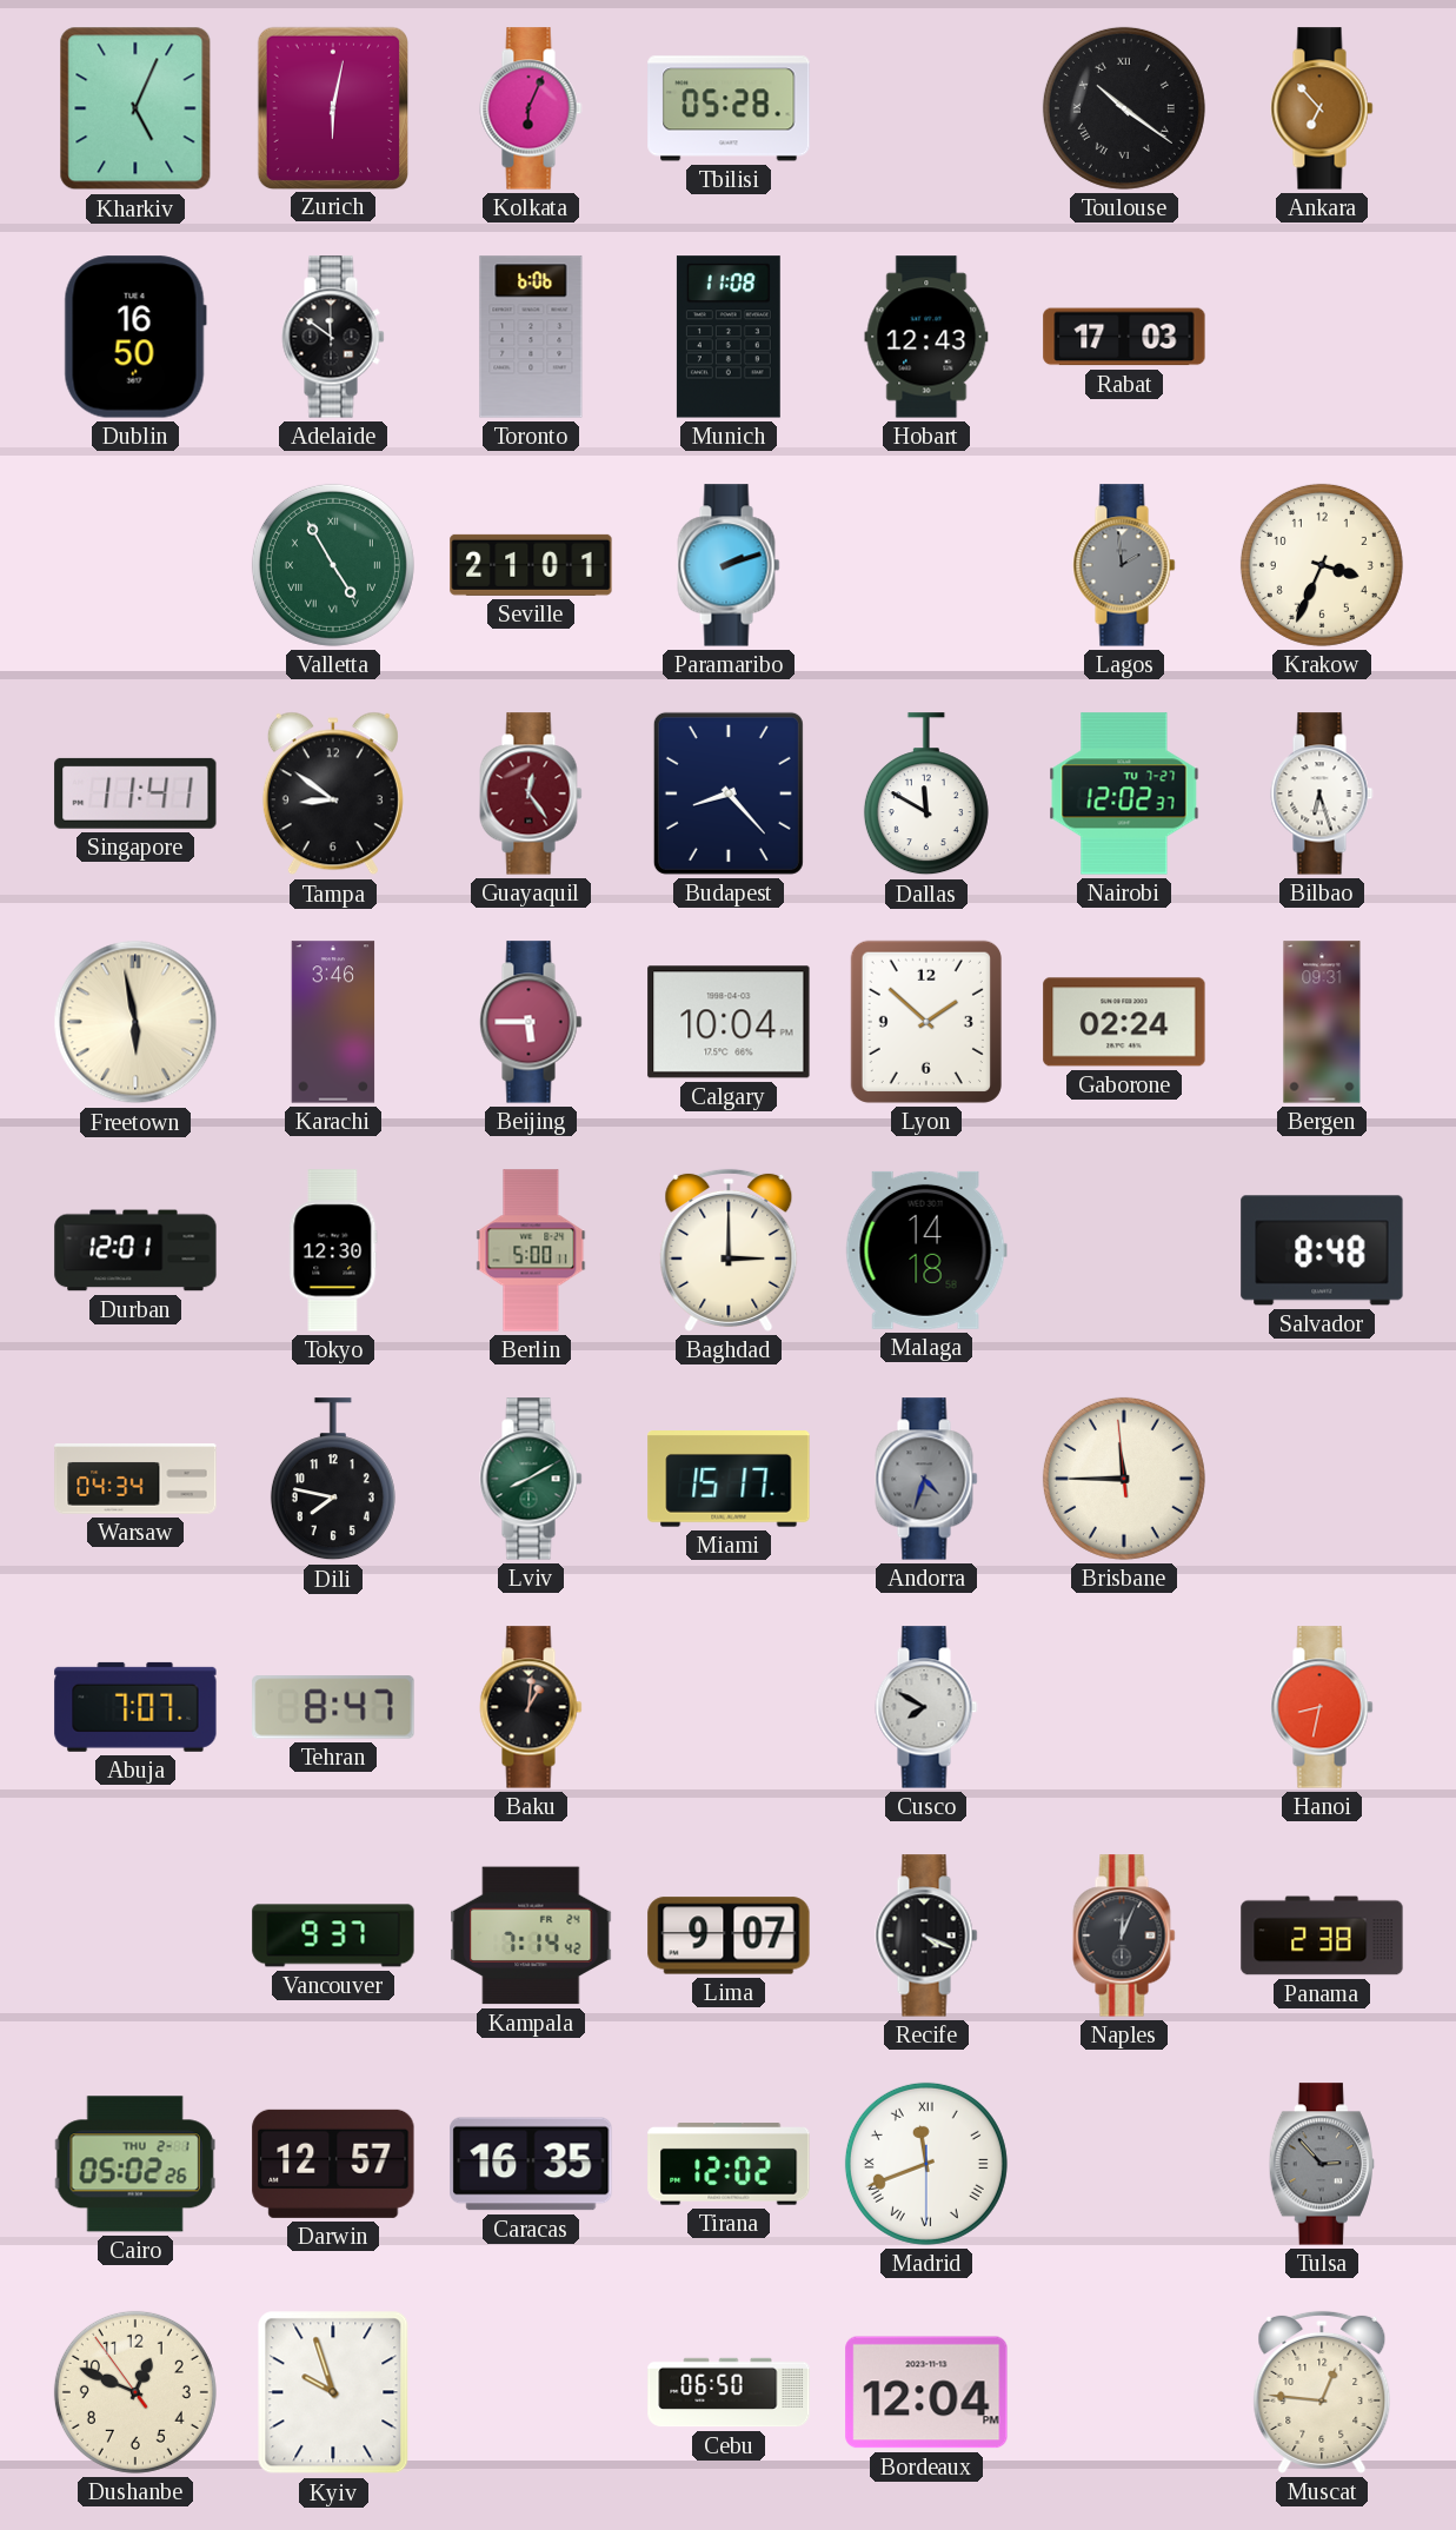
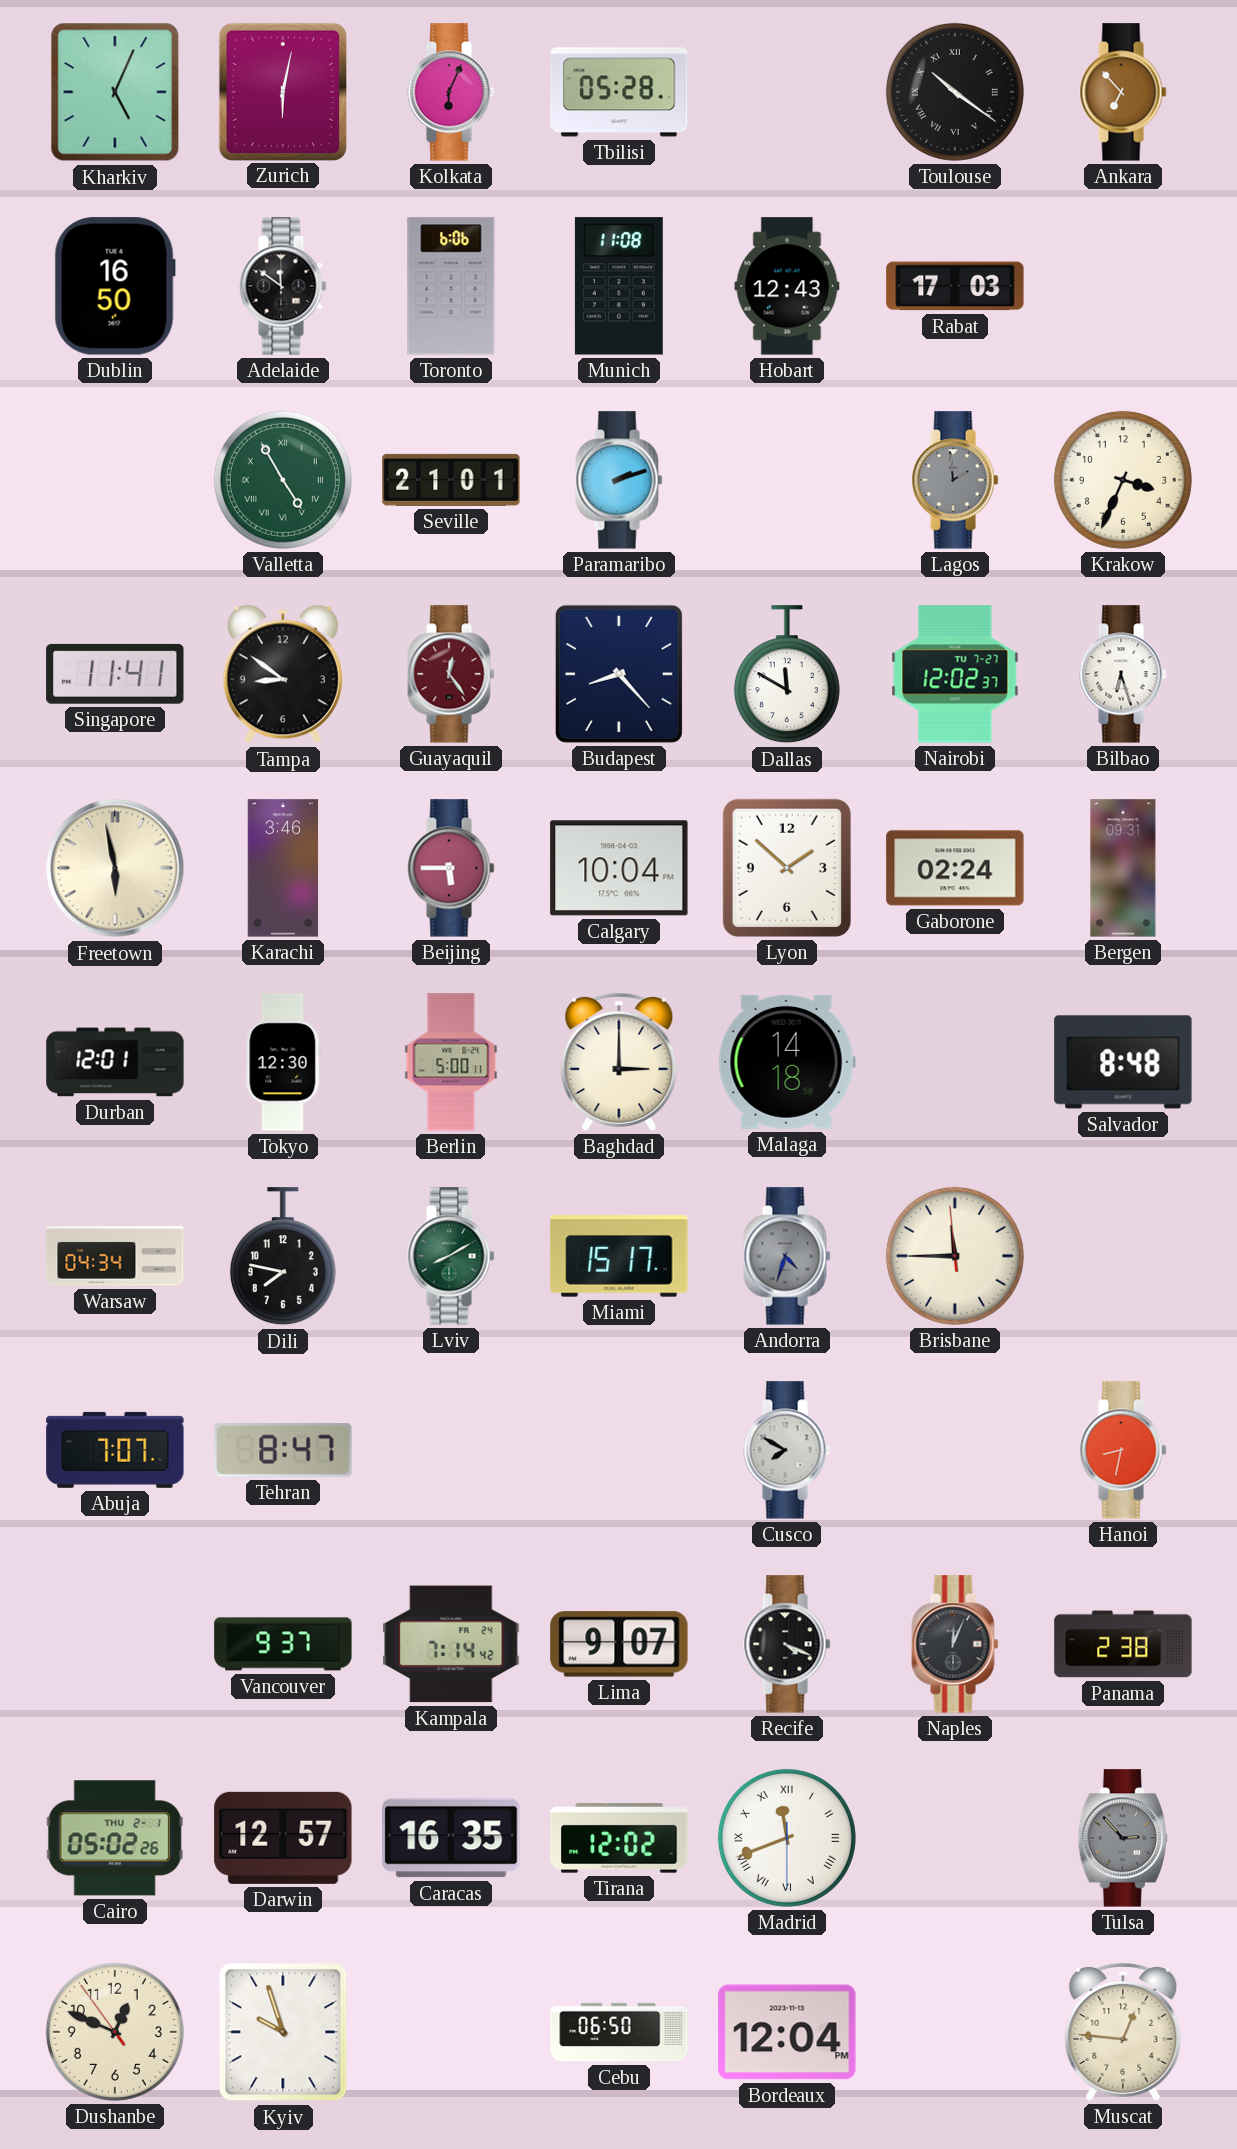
Baku: 1:01 -> none (531, 1707)
